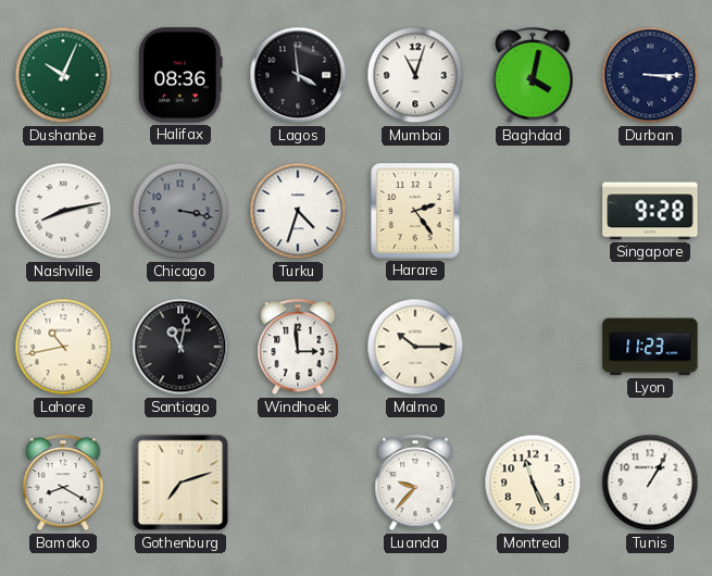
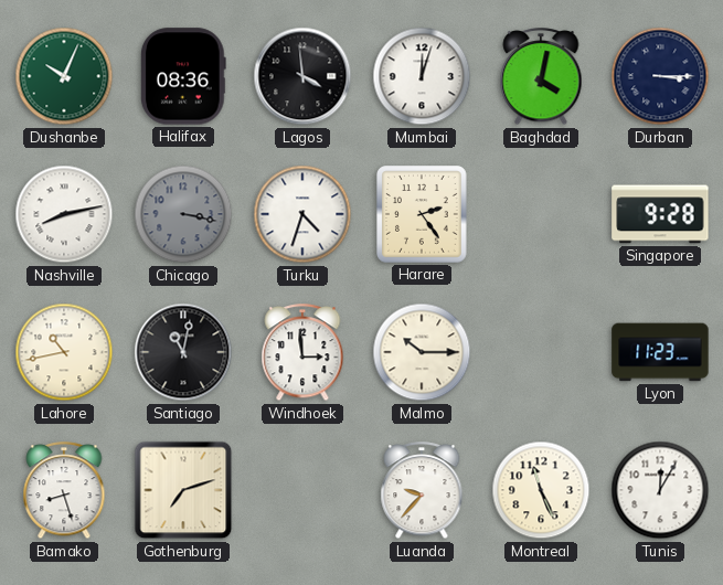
Mumbai: 11:03 -> 12:03 (422, 76)
Bamako: 8:20 -> 8:27 (64, 491)
Tunis: 1:05 -> 12:05 (660, 490)
